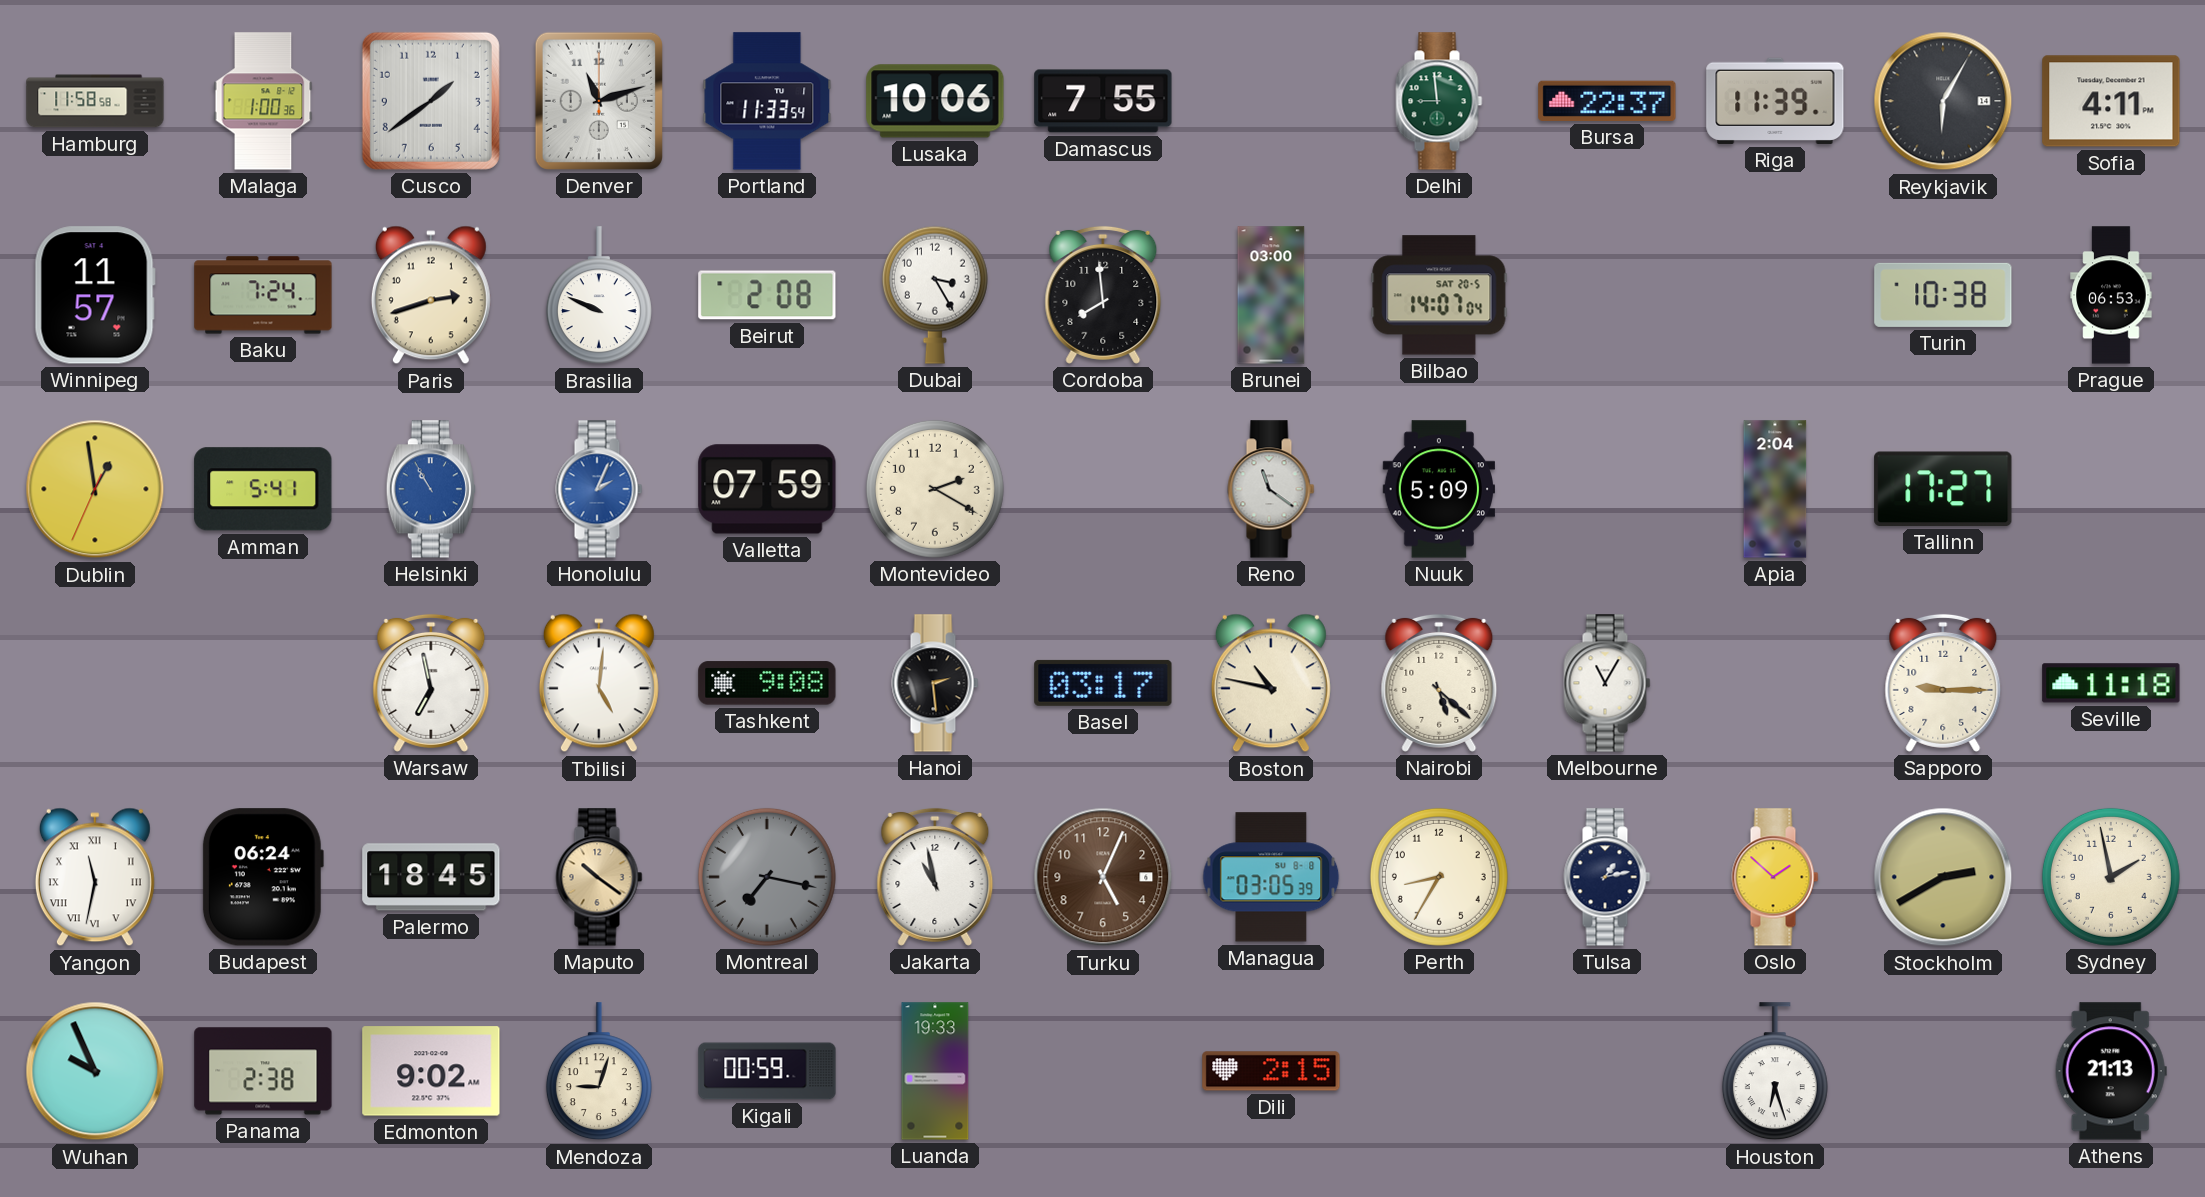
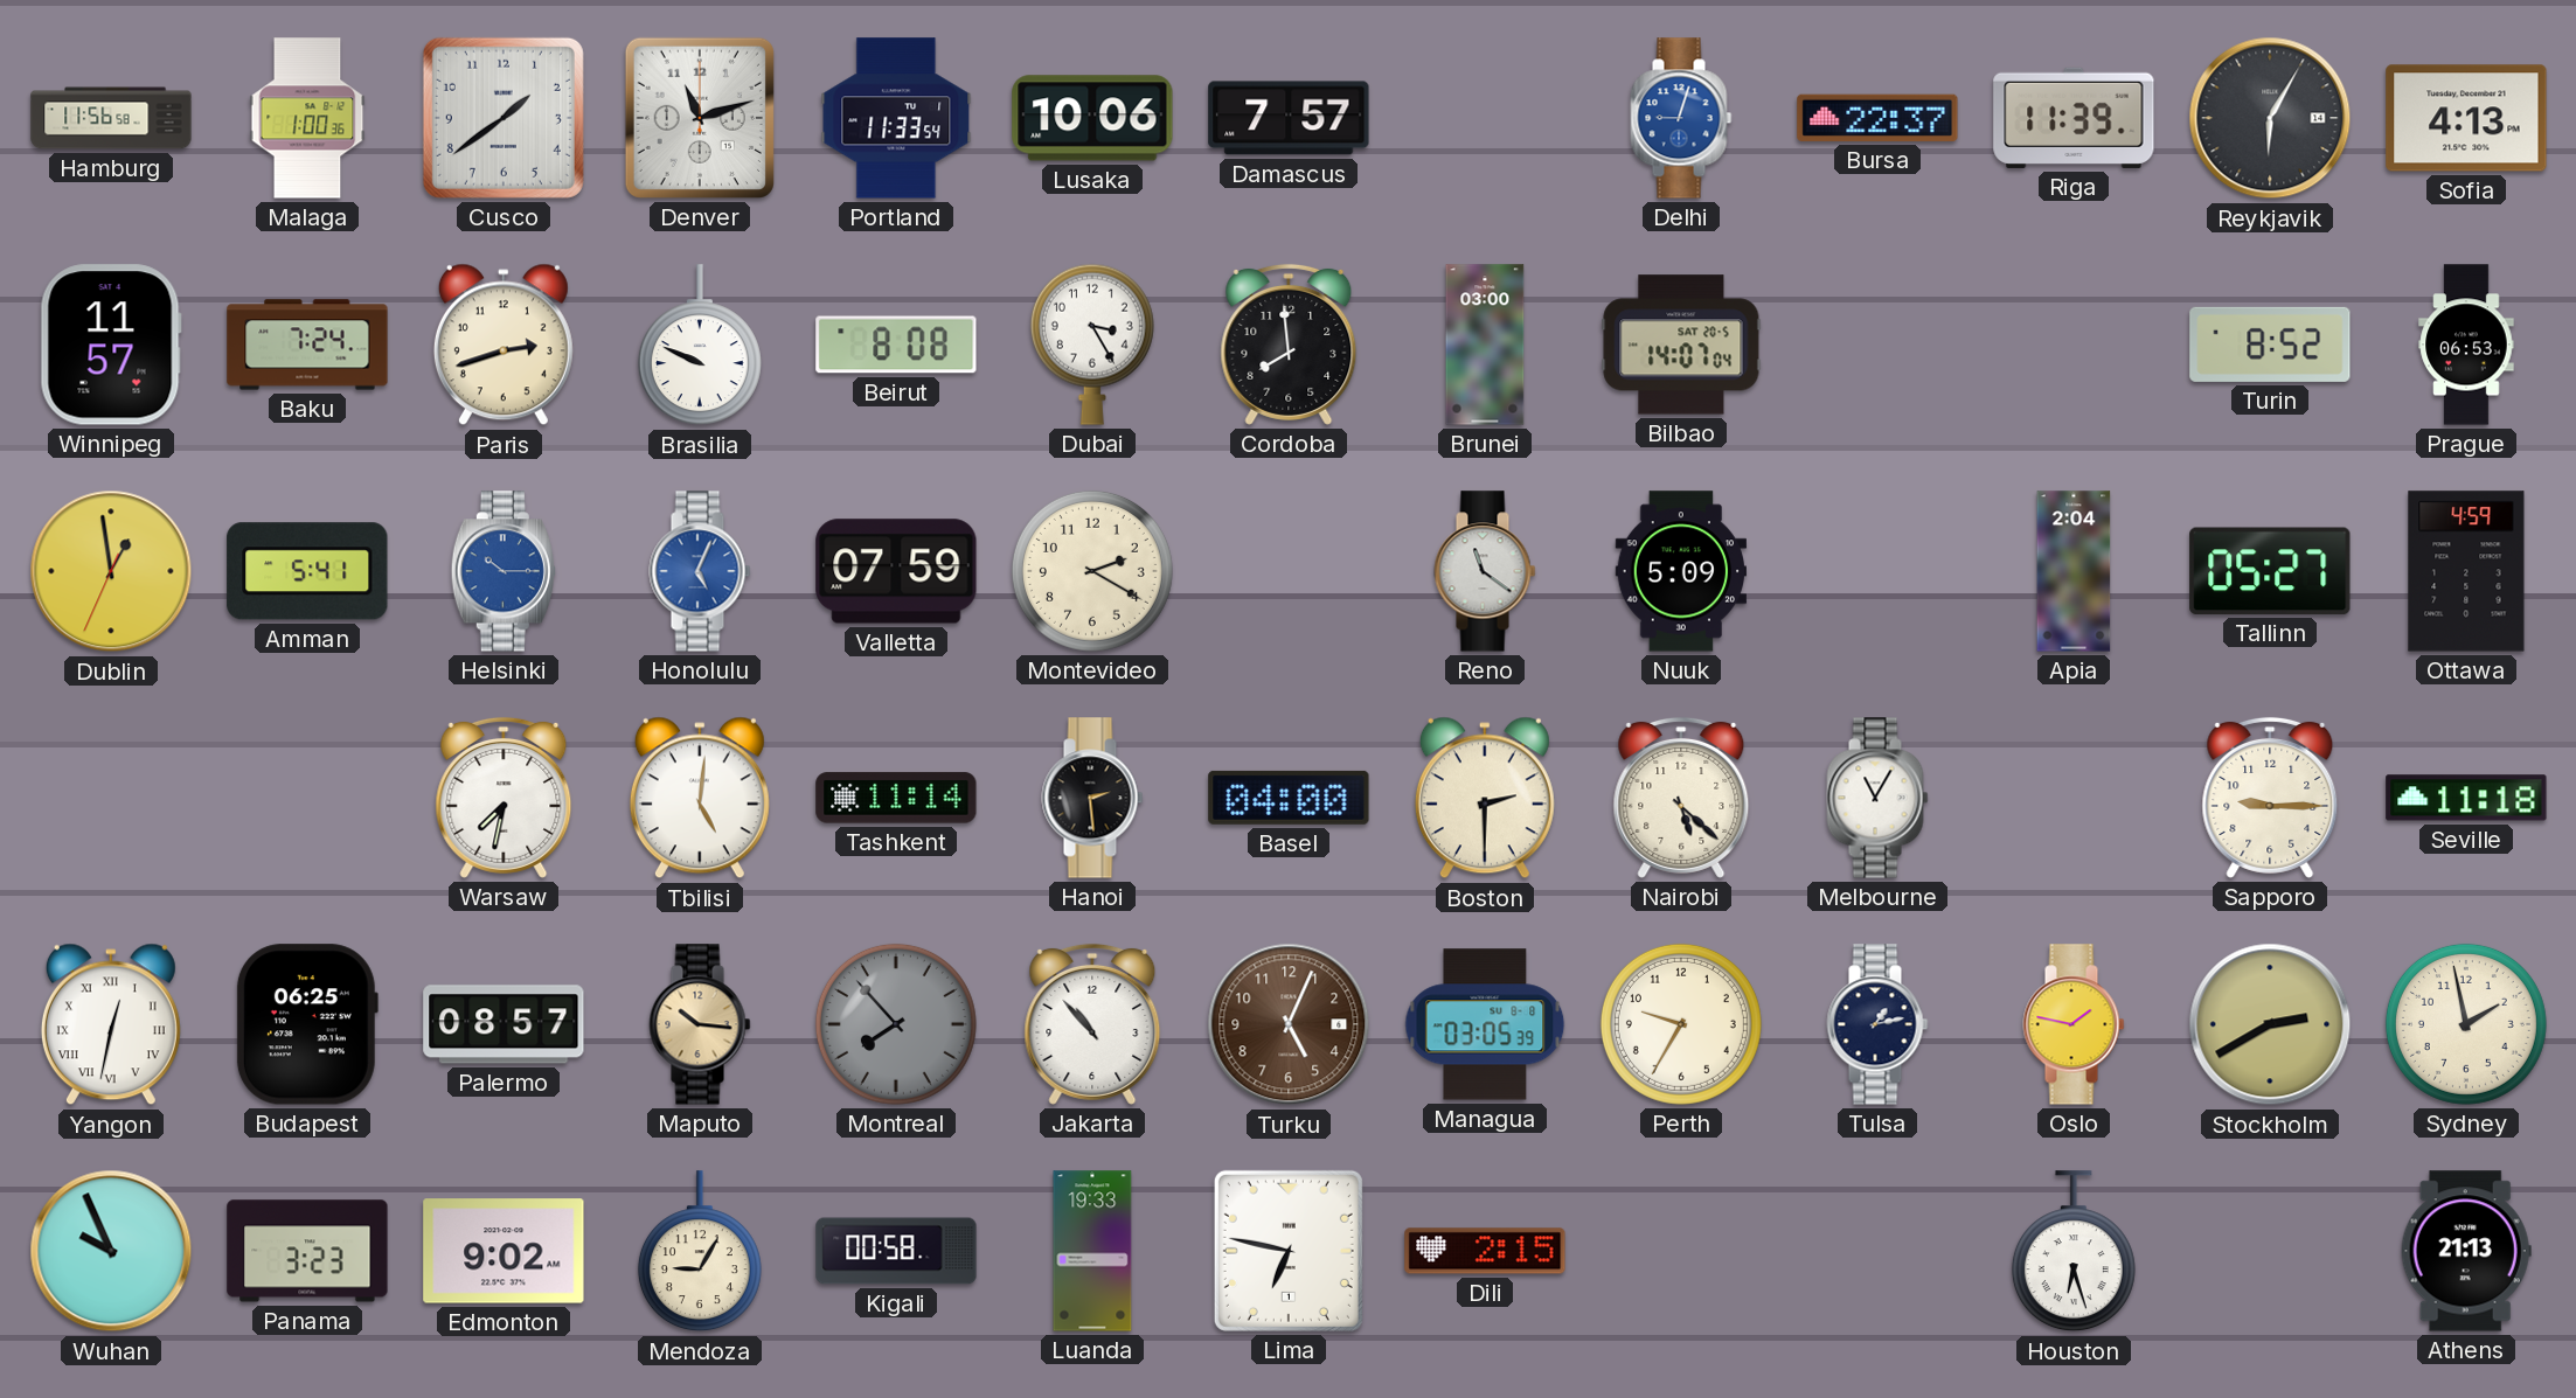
Hamburg: 11:58 -> 11:56 (111, 118)
Damascus: 7:55 -> 7:57 (1289, 118)
Delhi: 8:59 -> 9:03 (1681, 118)
Delhi dial: green -> blue (1681, 118)
Sofia: 4:11 -> 4:13 (2466, 118)
Beirut: 2:08 -> 8:08 (896, 345)
Turin: 10:38 -> 8:52 (2270, 345)
Helsinki: 10:55 -> 10:15 (504, 571)
Honolulu: 2:04 -> 5:04 (700, 571)
Tallinn: 17:27 -> 05:27 (2270, 571)
Ottawa: none -> 4:59 (2466, 571)
Warsaw: 6:58 -> 7:32 (504, 798)
Tashkent: 9:08 -> 11:14 (896, 798)
Basel: 03:17 -> 04:00 (1289, 798)
Boston: 10:47 -> 2:30 (1485, 798)
Yangon: 11:32 -> 12:32 (111, 1024)
Budapest: 06:24 -> 06:25 (306, 1024)
Palermo: 18:45 -> 08:57 (504, 1024)
Maputo: 10:21 -> 10:16 (700, 1024)
Montreal: 7:17 -> 7:53 (896, 1024)
Jakarta: 10:58 -> 10:53 (1092, 1024)
Perth: 8:35 -> 9:35 (1681, 1024)
Oslo: 1:52 -> 1:47 (2074, 1024)
Panama: 2:38 -> 3:23 (307, 1251)
Mendoza: 9:03 -> 9:05 (700, 1252)
Kigali: 00:59 -> 00:58 (896, 1251)
Lima: none -> 6:47 (1289, 1251)
